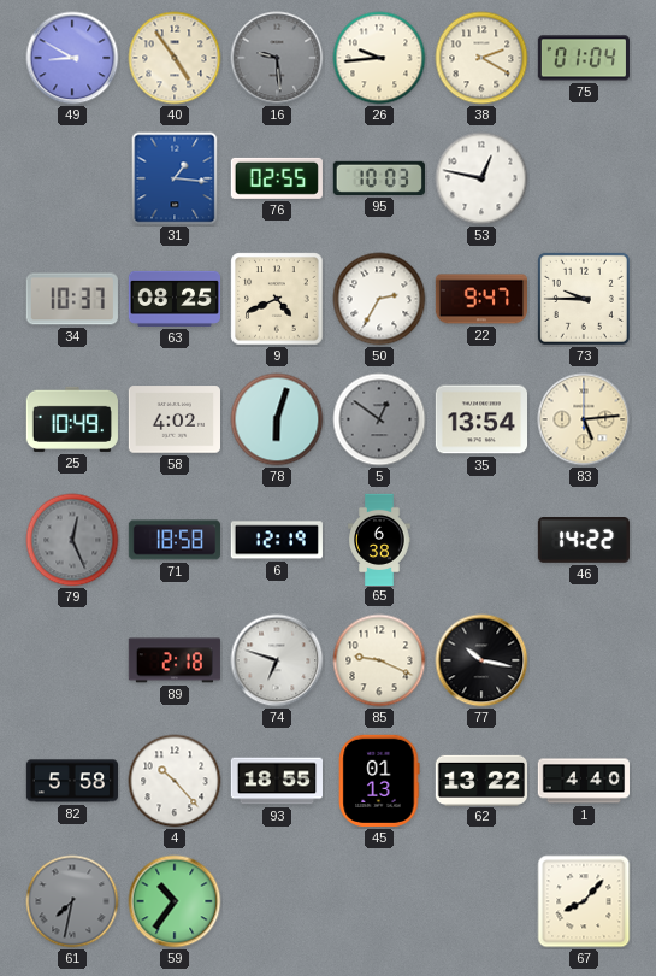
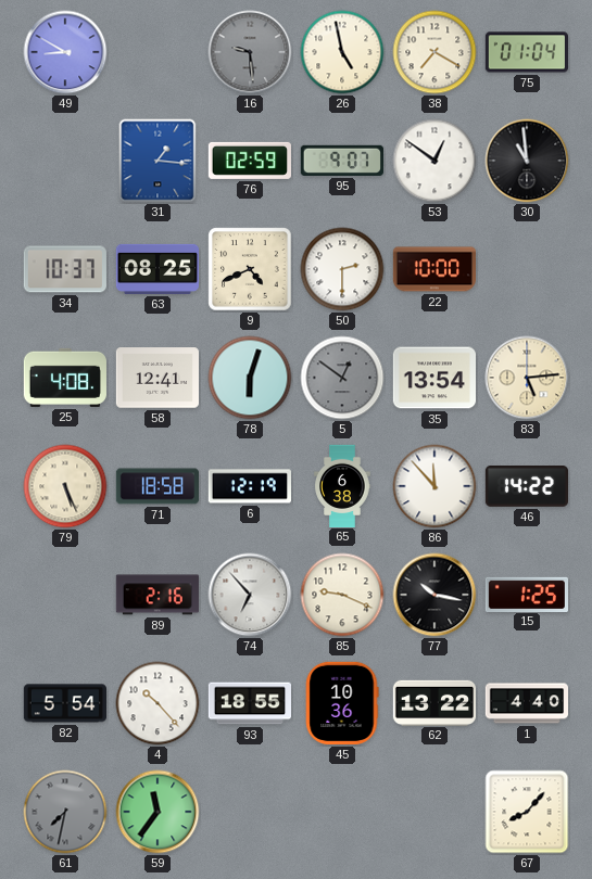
40: 4:54 -> none (175, 58)
26: 9:44 -> 4:58 (342, 52)
38: 2:20 -> 7:20 (434, 52)
76: 02:55 -> 02:59 (250, 161)
95: 10:03 -> 9:07 (342, 161)
53: 12:47 -> 12:51 (434, 161)
30: none -> 10:59 (527, 161)
50: 2:35 -> 2:30 (342, 269)
22: 9:47 -> 10:00 (433, 269)
73: 9:45 -> none (584, 299)
25: 10:49 -> 4:08 (65, 378)
58: 4:02 -> 12:41 (156, 378)
79: 12:26 -> 5:26 (65, 486)
79 dial: grey -> cream (65, 486)
86: none -> 11:53 (434, 486)
89: 2:18 -> 2:16 (158, 595)
74: 6:48 -> 6:53 (250, 595)
15: none -> 1:25 (526, 594)
82: 5:58 -> 5:54 (64, 703)
45: 01:13 -> 10:36 (342, 703)
59: 10:36 -> 11:36 (158, 812)
